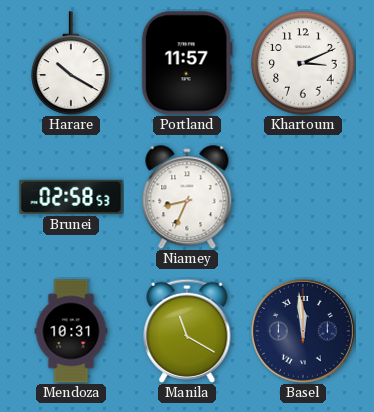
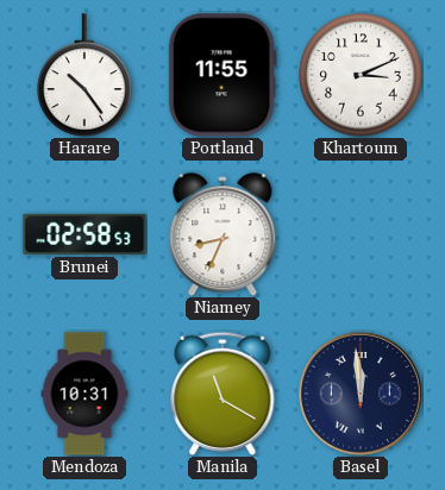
Harare: 10:20 -> 10:24 (84, 75)
Portland: 11:57 -> 11:55 (223, 75)
